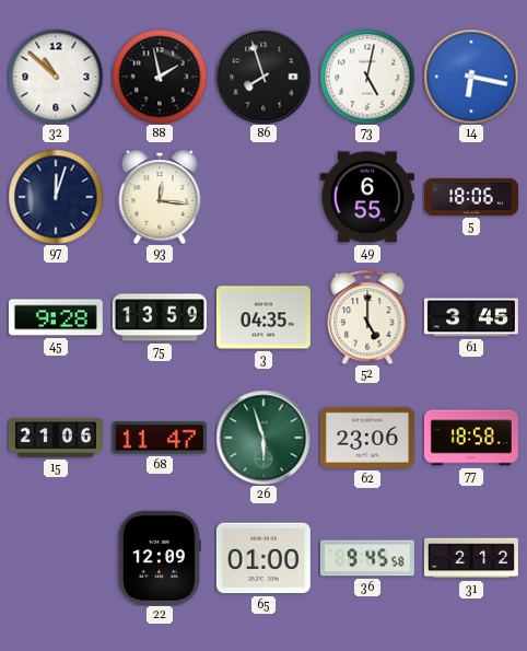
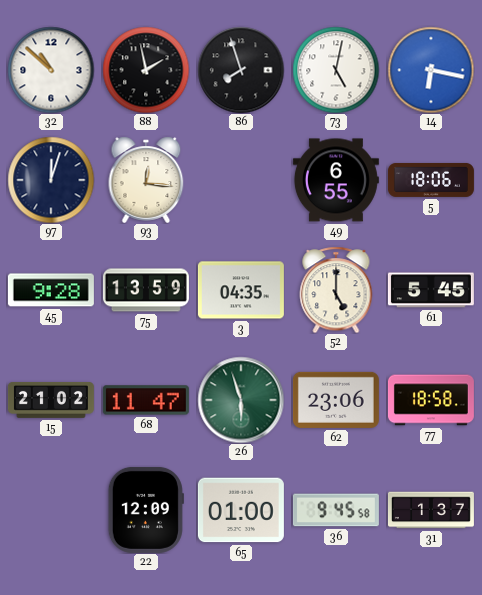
61: 3:45 -> 5:45 (431, 290)
15: 21:06 -> 21:02 (51, 400)
31: 2:12 -> 1:37 (431, 510)
